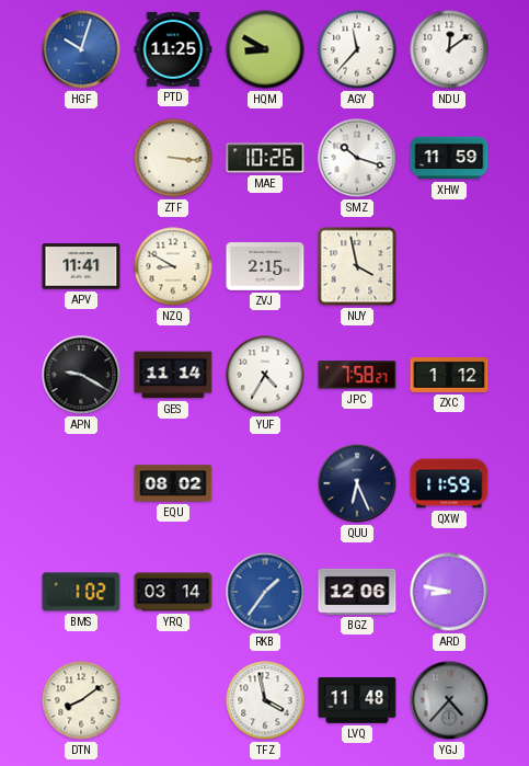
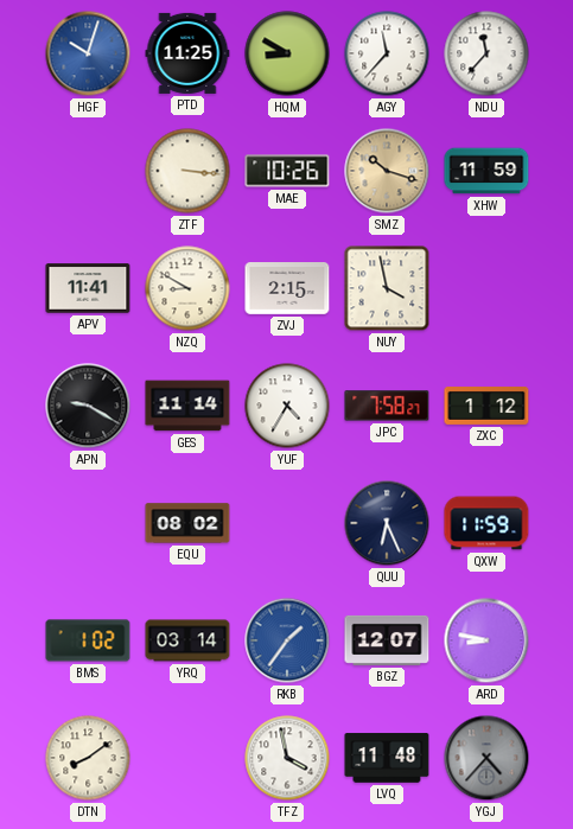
NDU: 12:09 -> 11:37 (486, 53)
SMZ dial: white -> champagne (387, 171)
BGZ: 12:06 -> 12:07 (387, 640)
